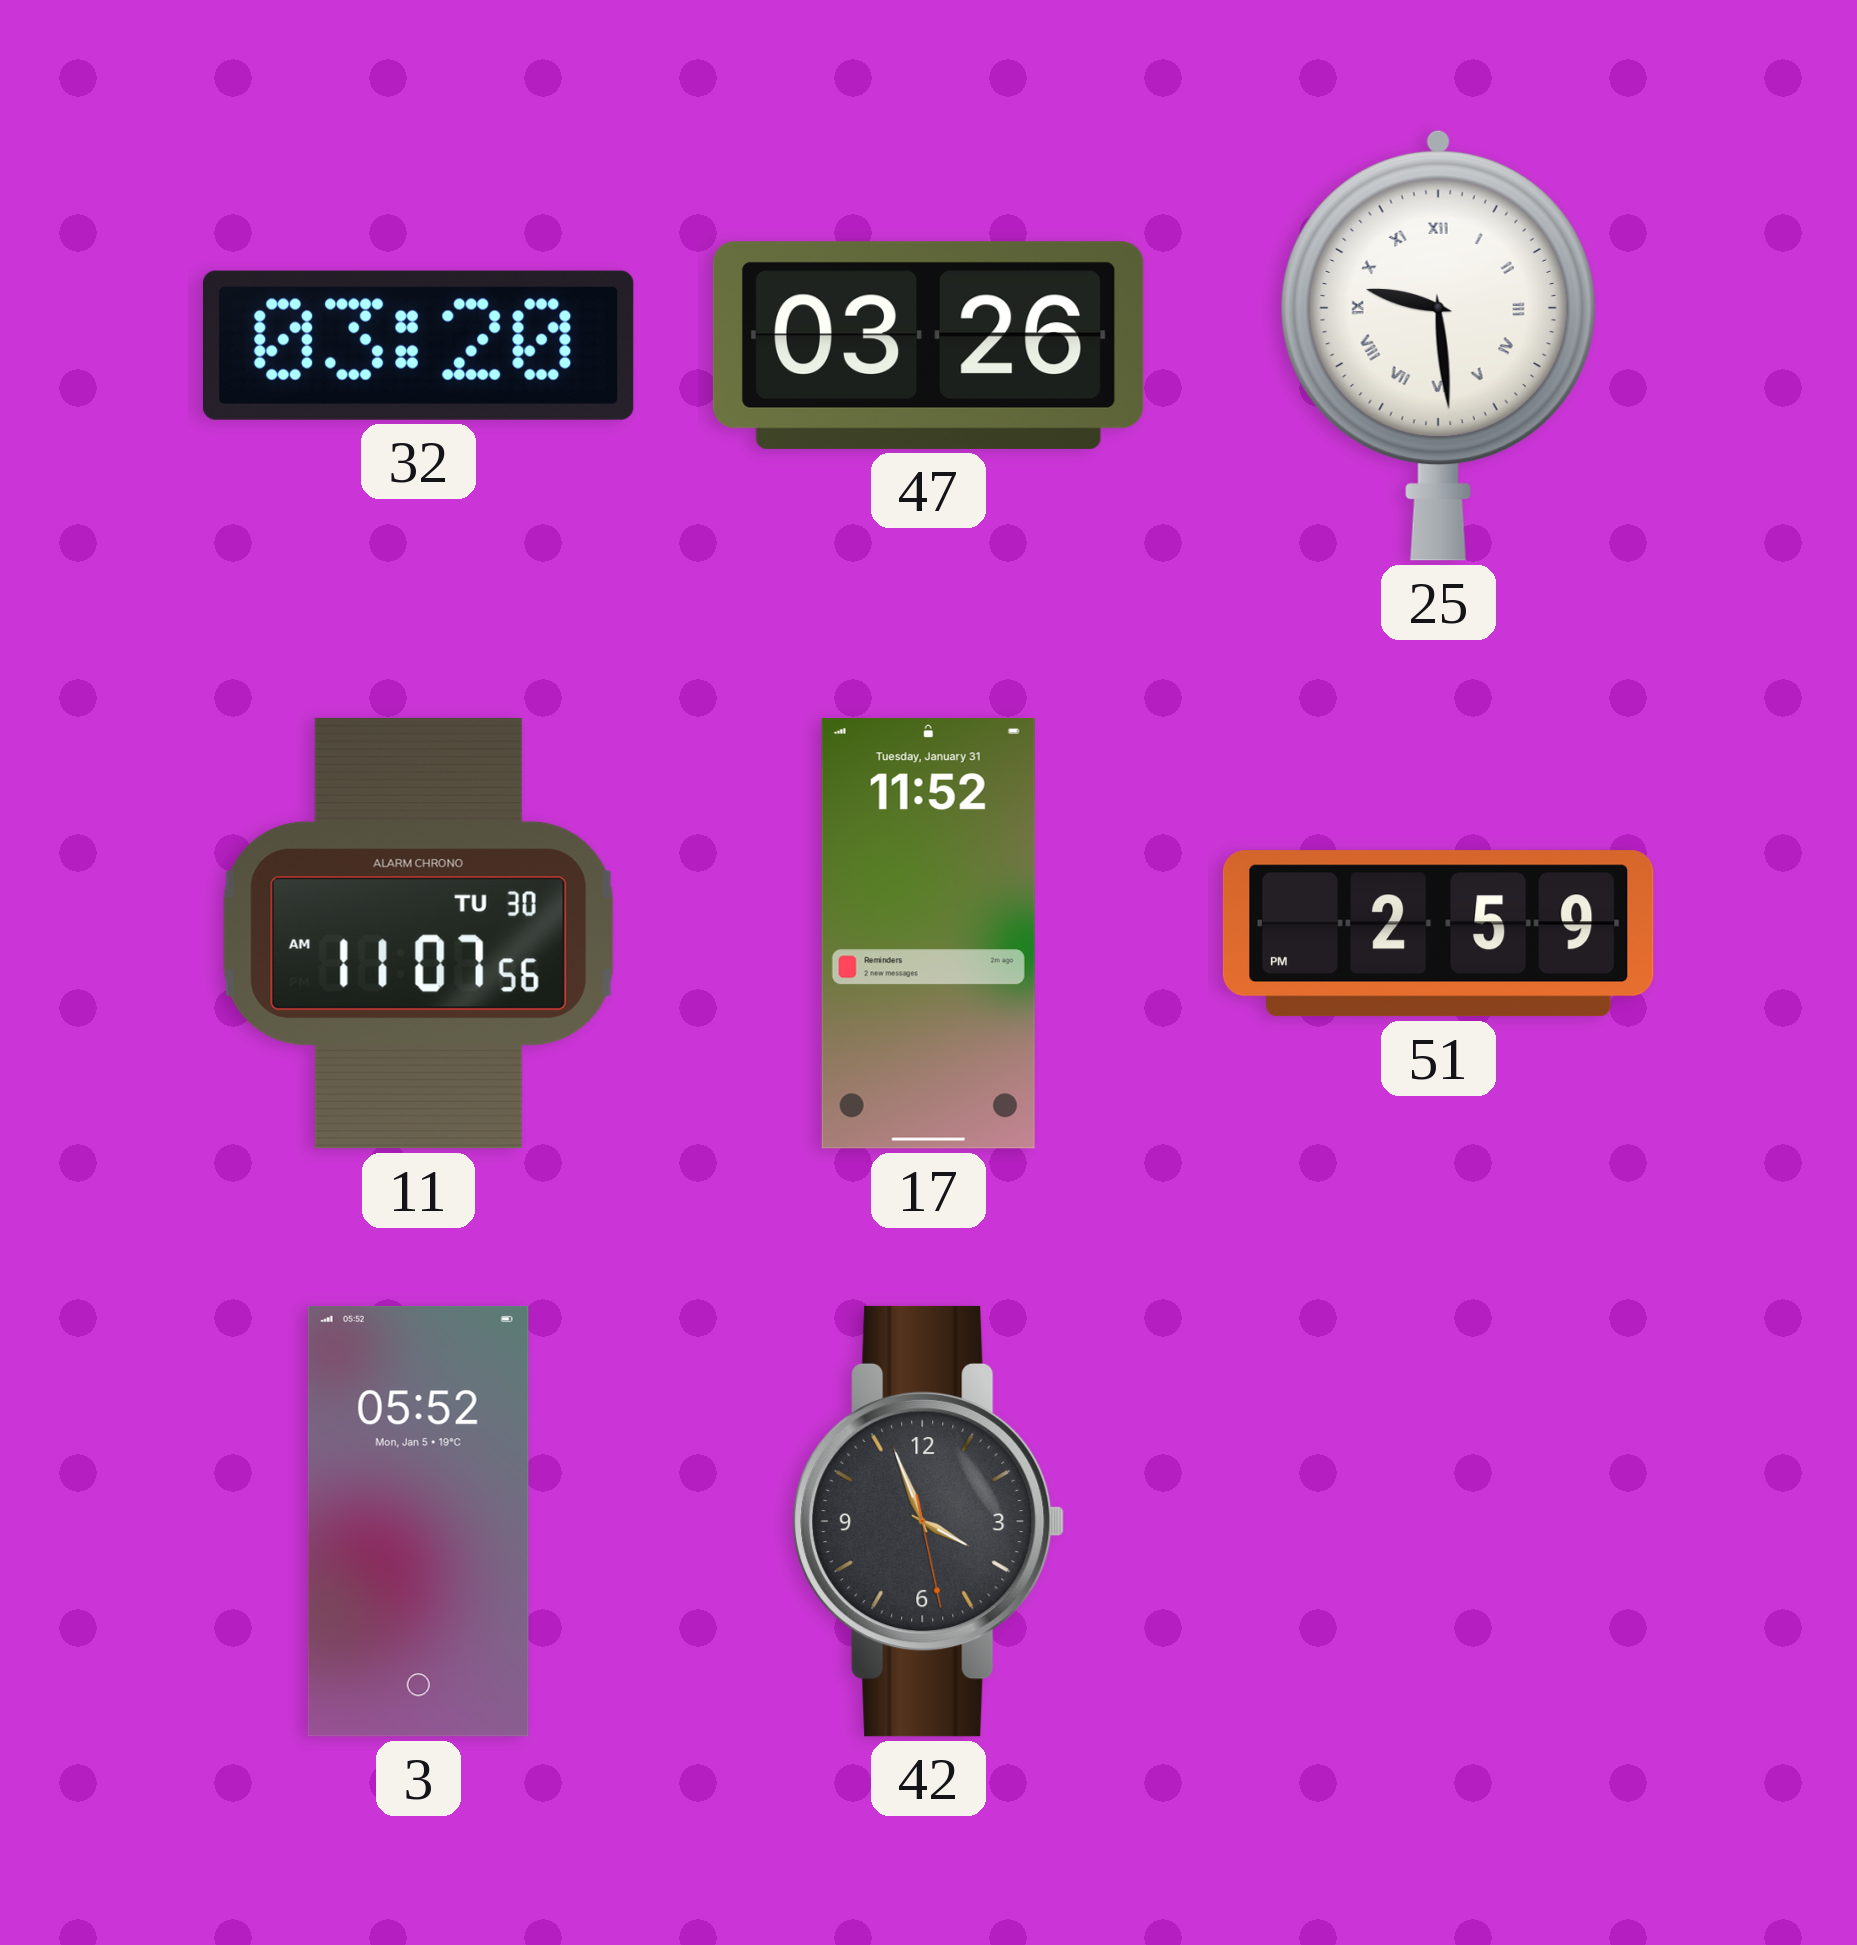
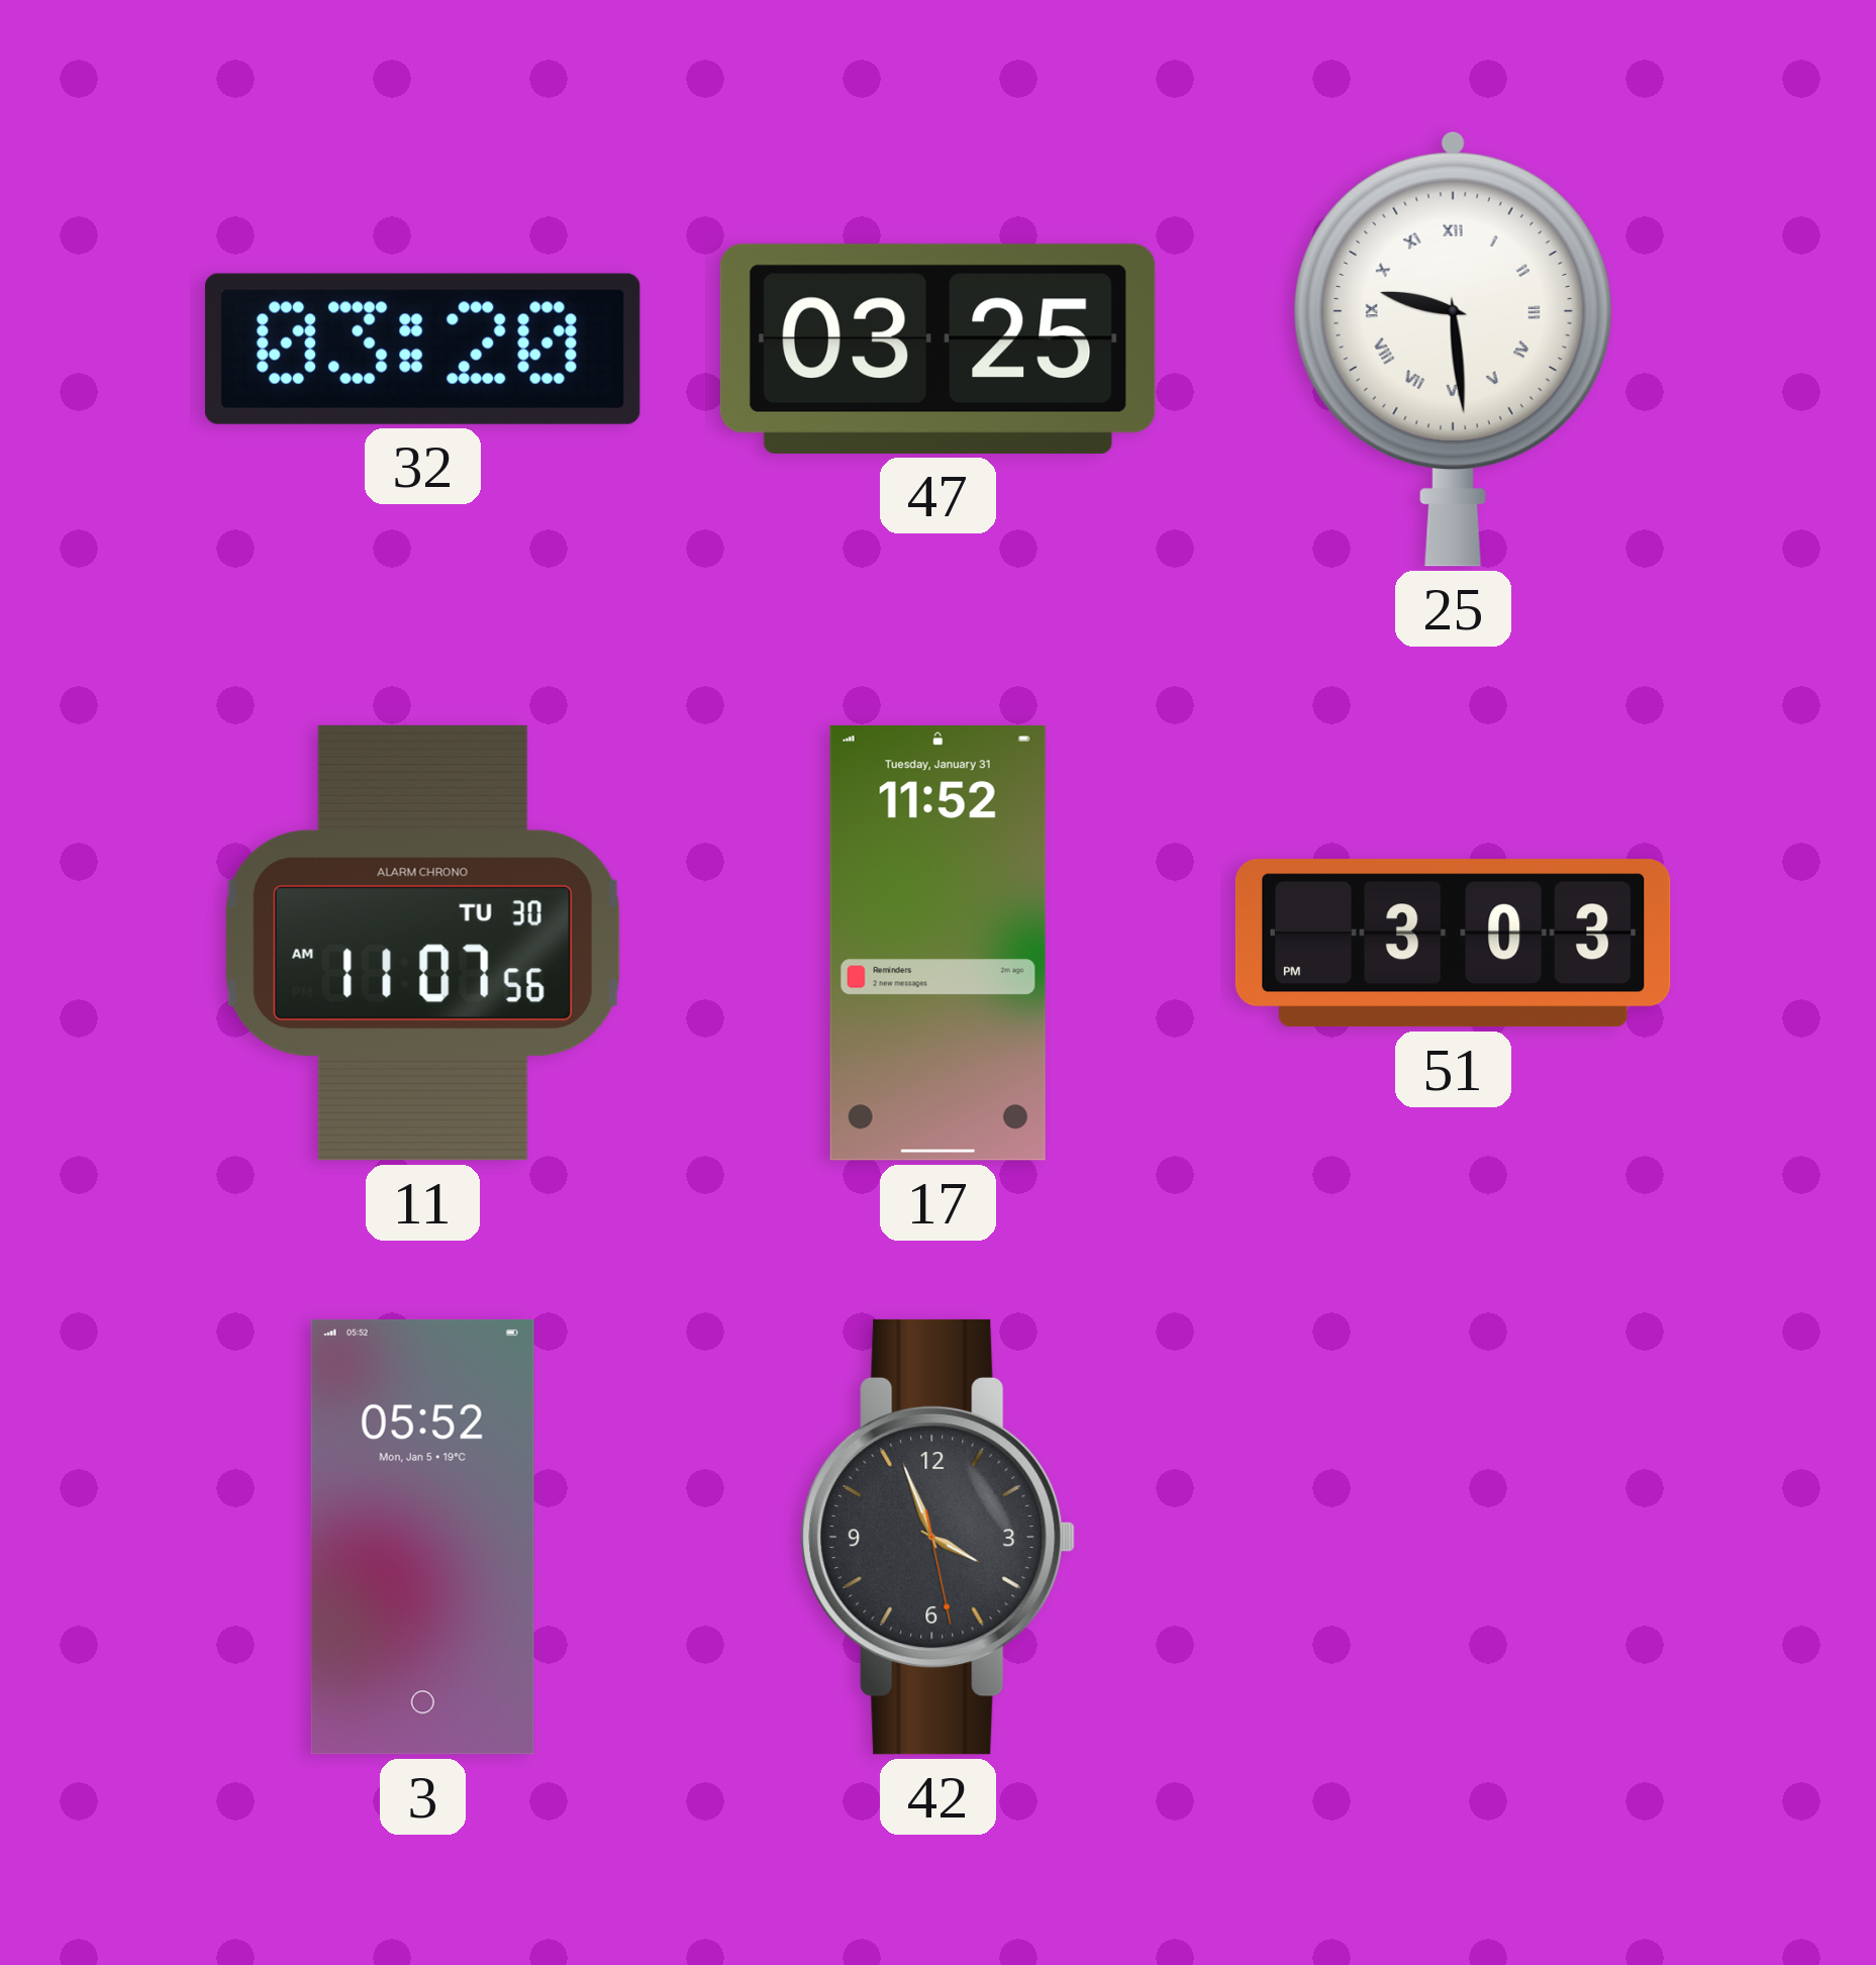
47: 03:26 -> 03:25 (937, 349)
51: 2:59 -> 3:03 (1453, 944)
